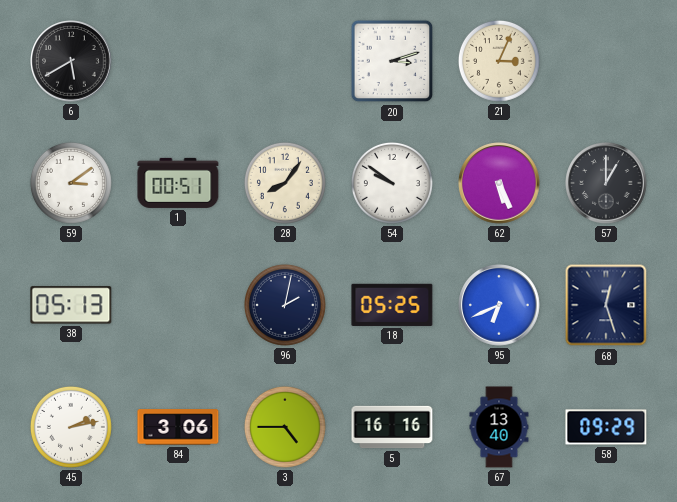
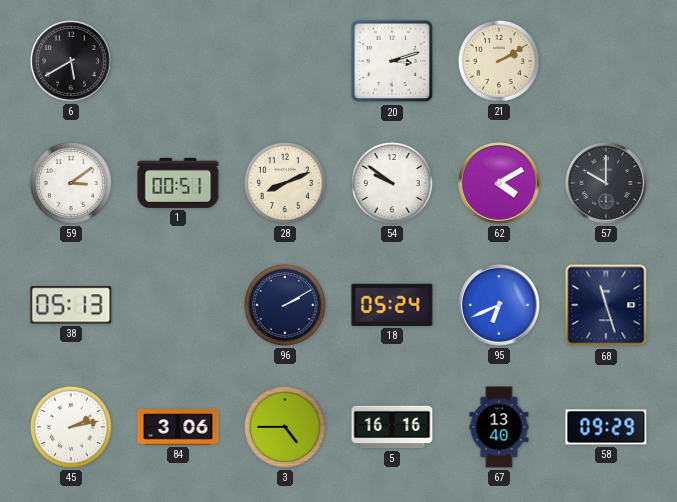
21: 3:04 -> 2:10 (499, 61)
28: 8:06 -> 8:11 (285, 183)
62: 5:26 -> 4:10 (499, 183)
57: 1:00 -> 10:00 (606, 183)
96: 2:02 -> 2:10 (285, 305)
18: 05:25 -> 05:24 (392, 305)
68: 12:27 -> 11:27 (606, 305)
